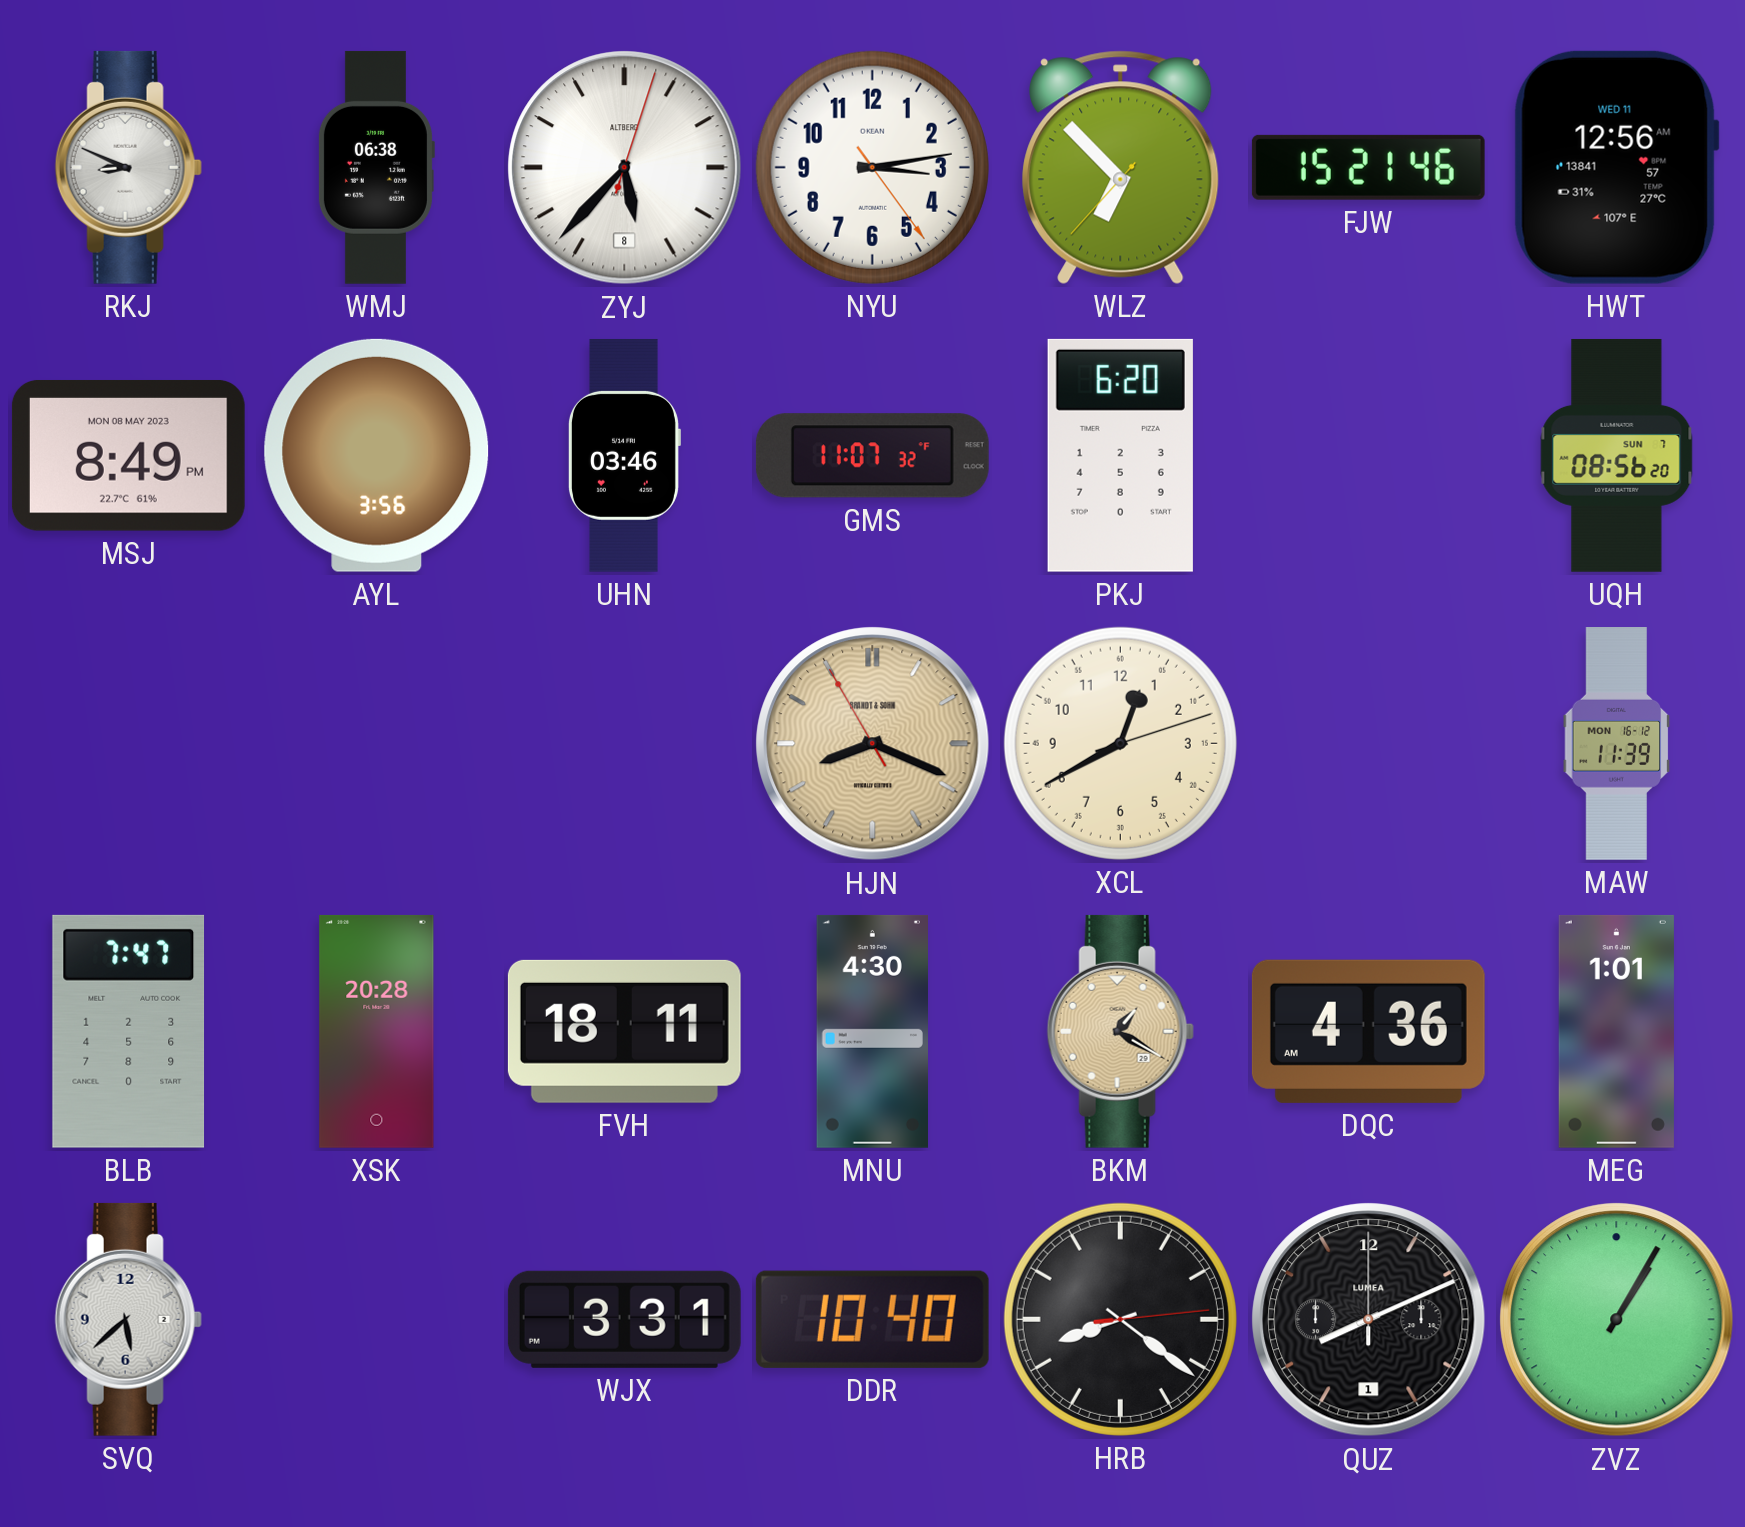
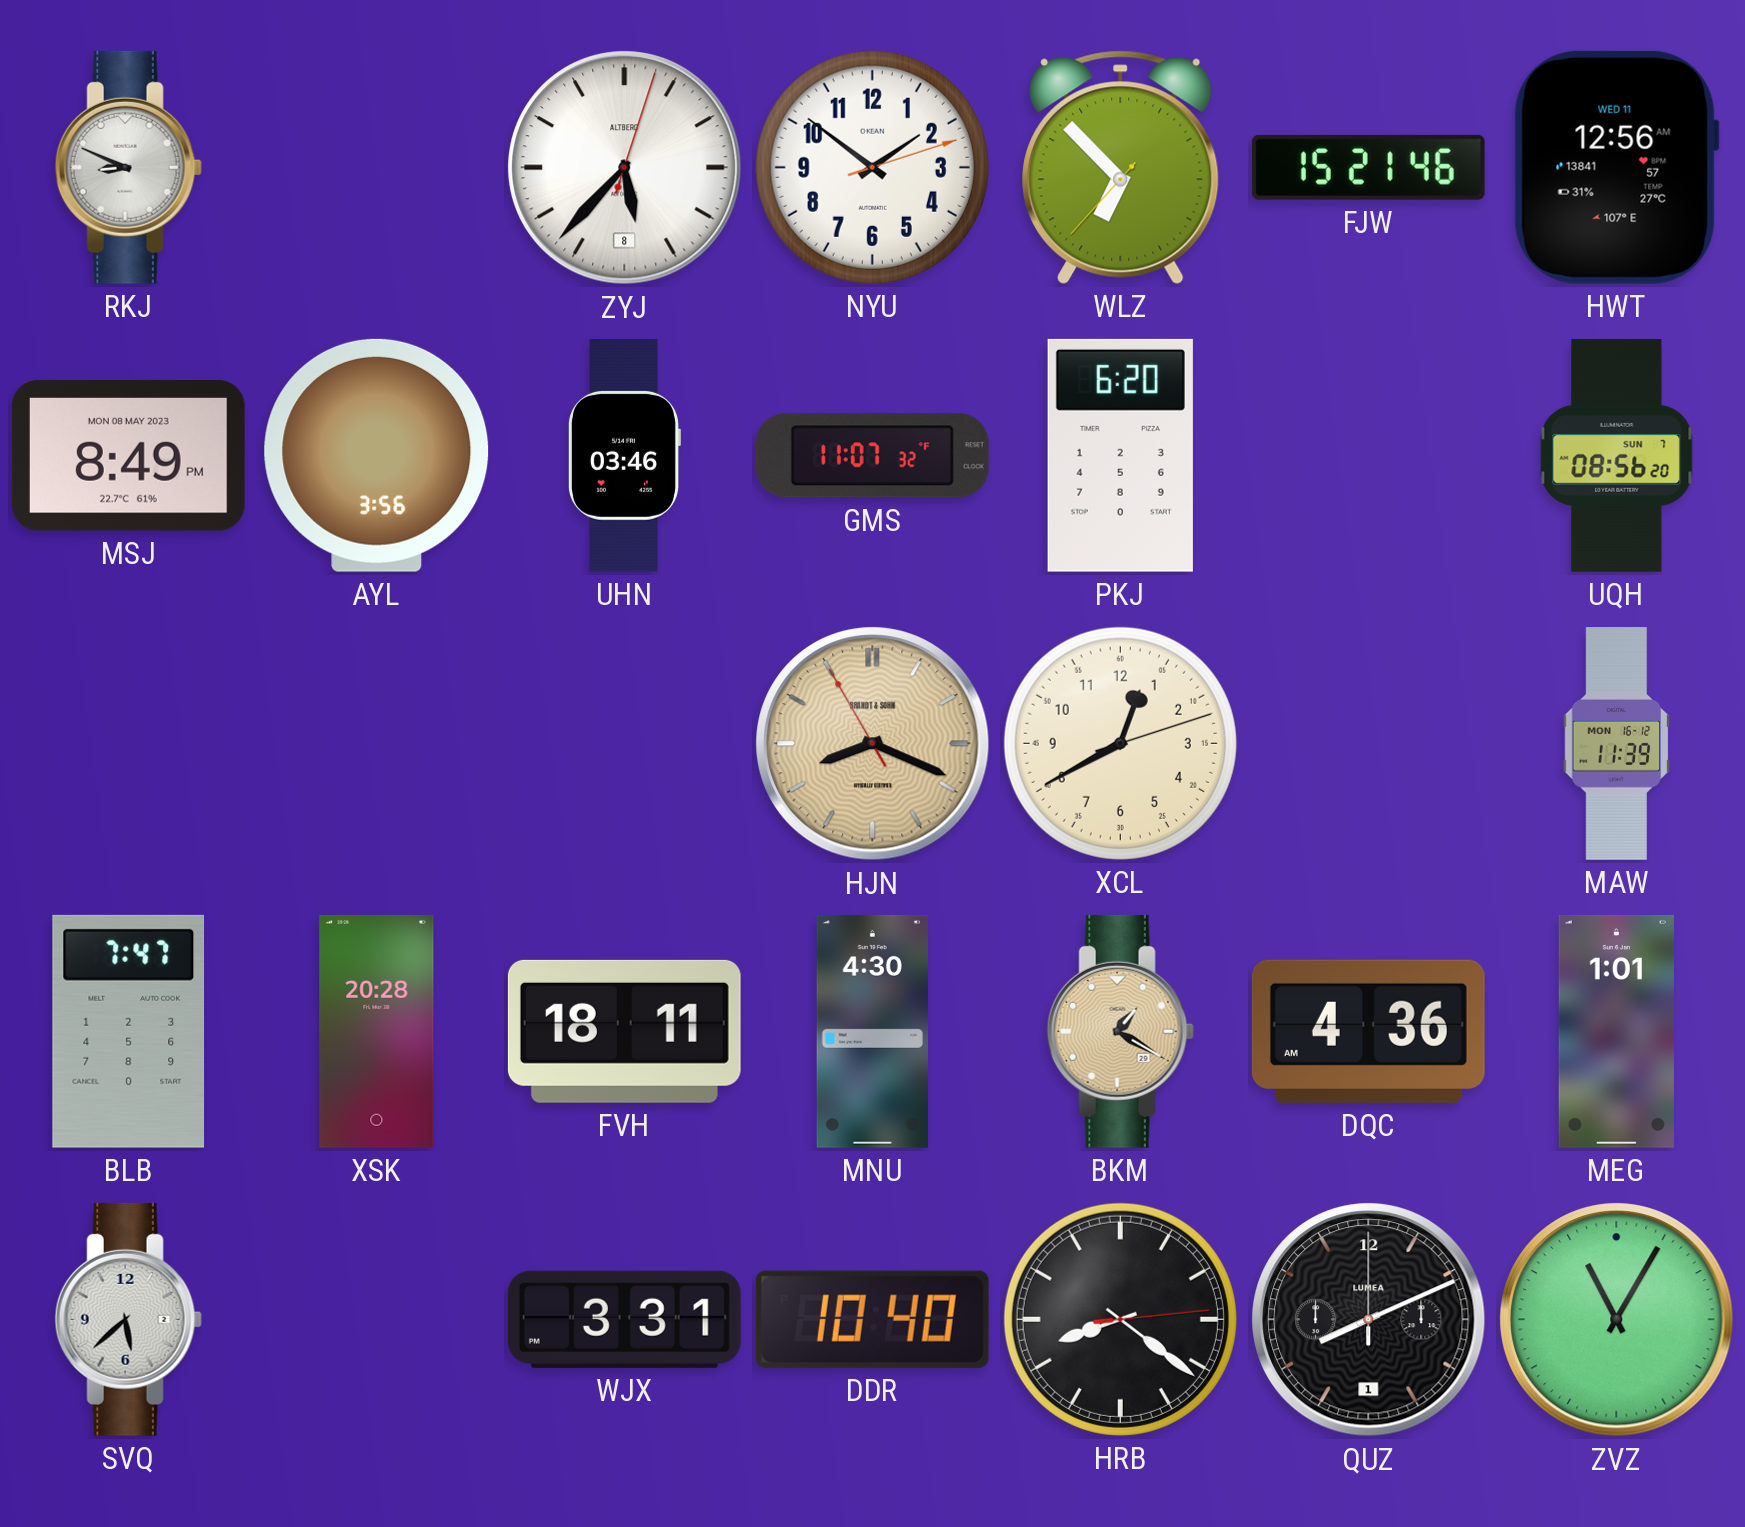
WMJ: 06:38 -> none (376, 167)
NYU: 3:13 -> 1:51 (872, 167)
ZVZ: 1:05 -> 11:05 (1617, 1320)
